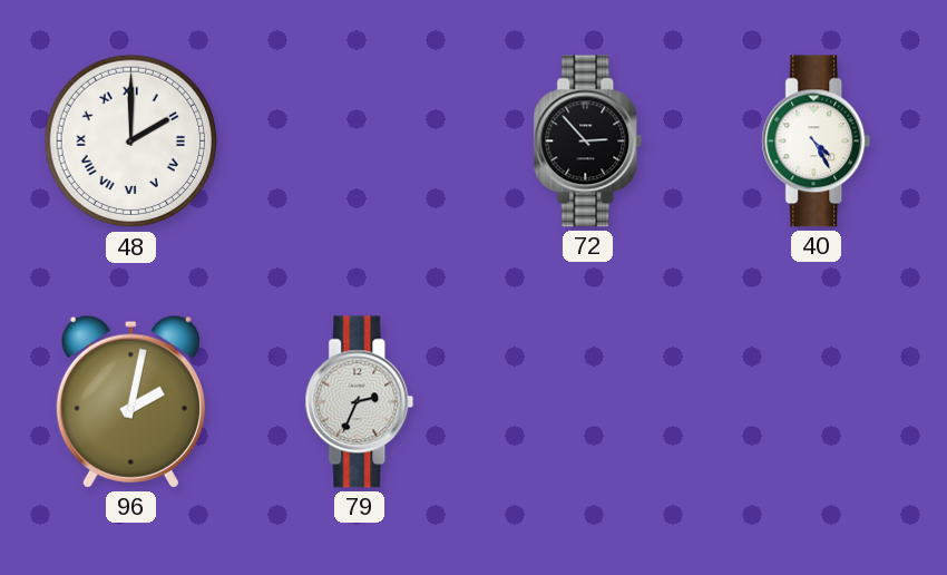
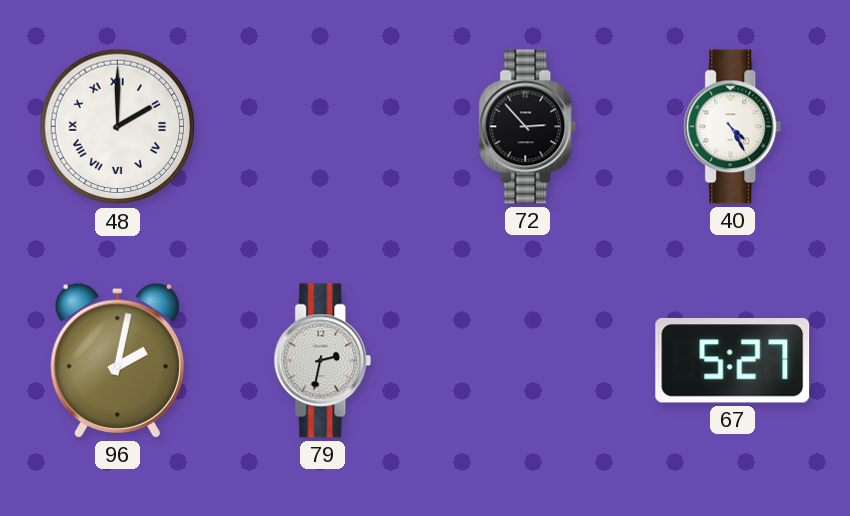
79: 2:34 -> 2:32 (323, 361)
67: none -> 5:27 (733, 360)
